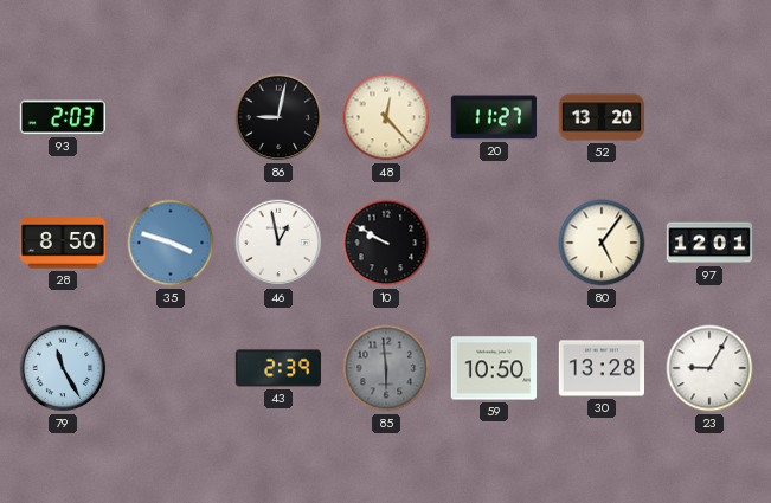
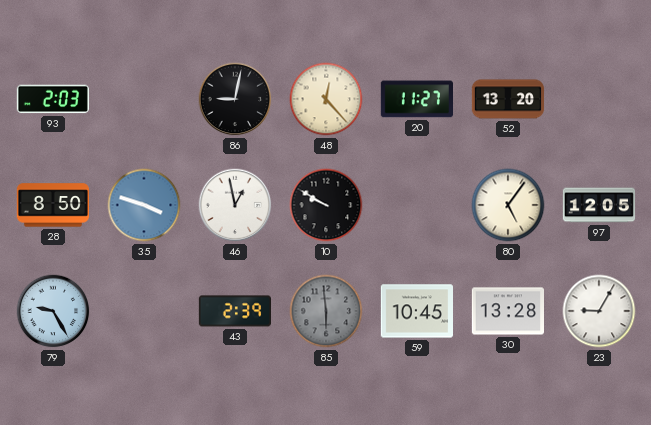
97: 12:01 -> 12:05 (599, 205)
79: 11:25 -> 9:25 (53, 311)
59: 10:50 -> 10:45 (416, 311)
